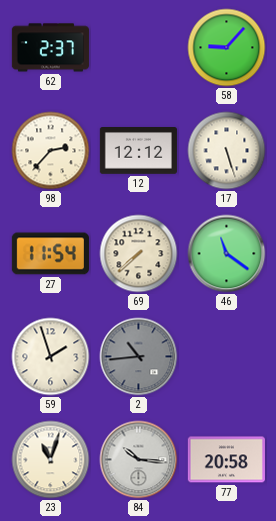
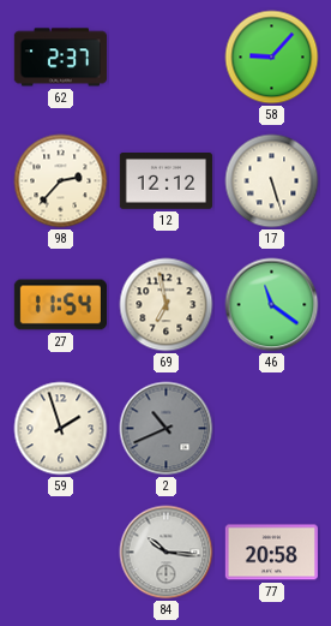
69: 7:38 -> 6:58 (167, 305)
2: 10:44 -> 10:41 (167, 429)
23: 11:03 -> none (51, 460)
